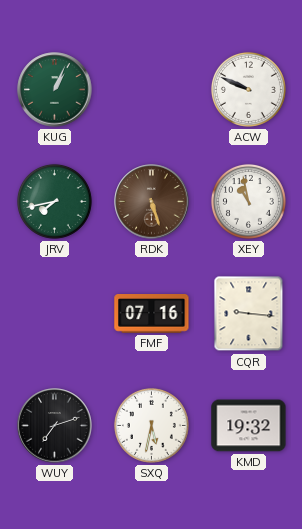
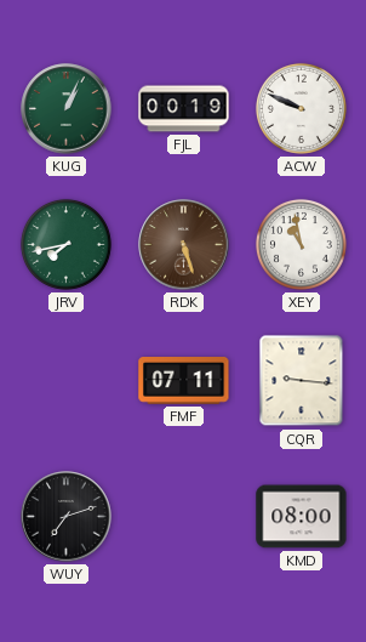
FJL: none -> 00:19 (184, 109)
FMF: 07:16 -> 07:11 (184, 381)
SXQ: 5:32 -> none (151, 425)
KMD: 19:32 -> 08:00 (302, 517)
